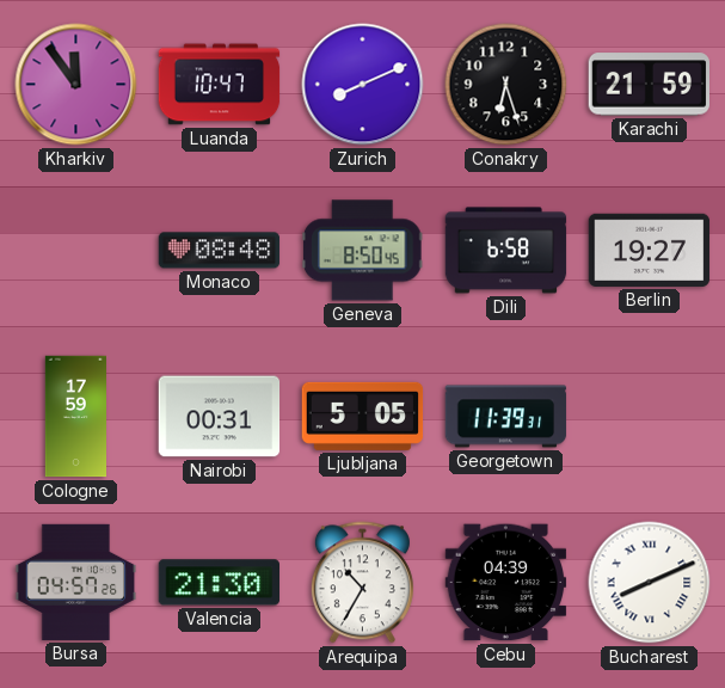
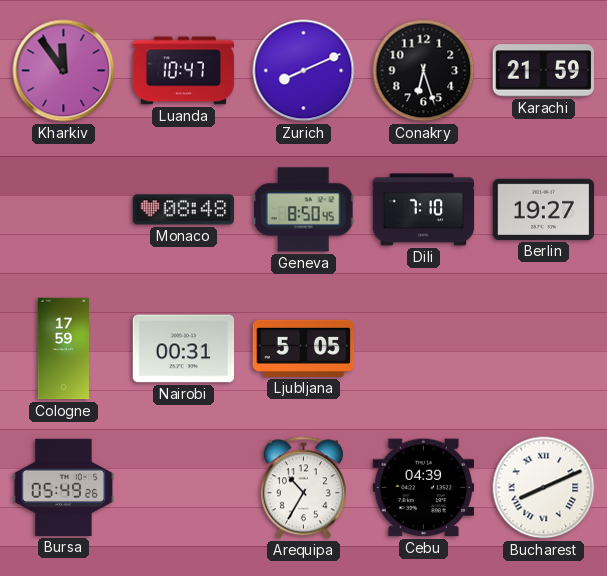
Dili: 6:58 -> 7:10 (424, 210)
Georgetown: 11:39 -> none (506, 417)
Bursa: 04:57 -> 05:49 (64, 487)
Valencia: 21:30 -> none (219, 583)
